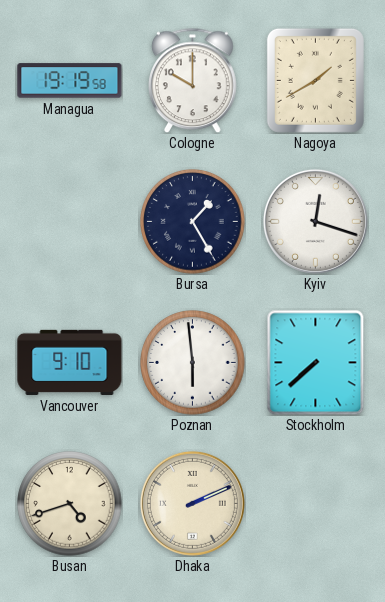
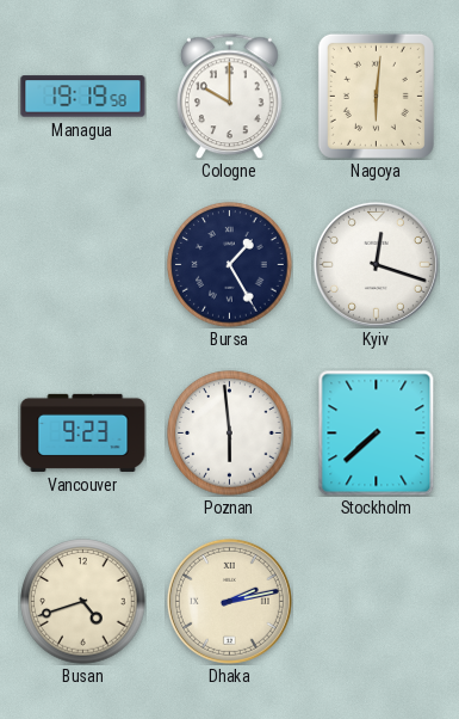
Nagoya: 1:40 -> 6:01 (376, 96)
Vancouver: 9:10 -> 9:23 (83, 432)
Dhaka: 2:11 -> 2:13 (229, 601)
